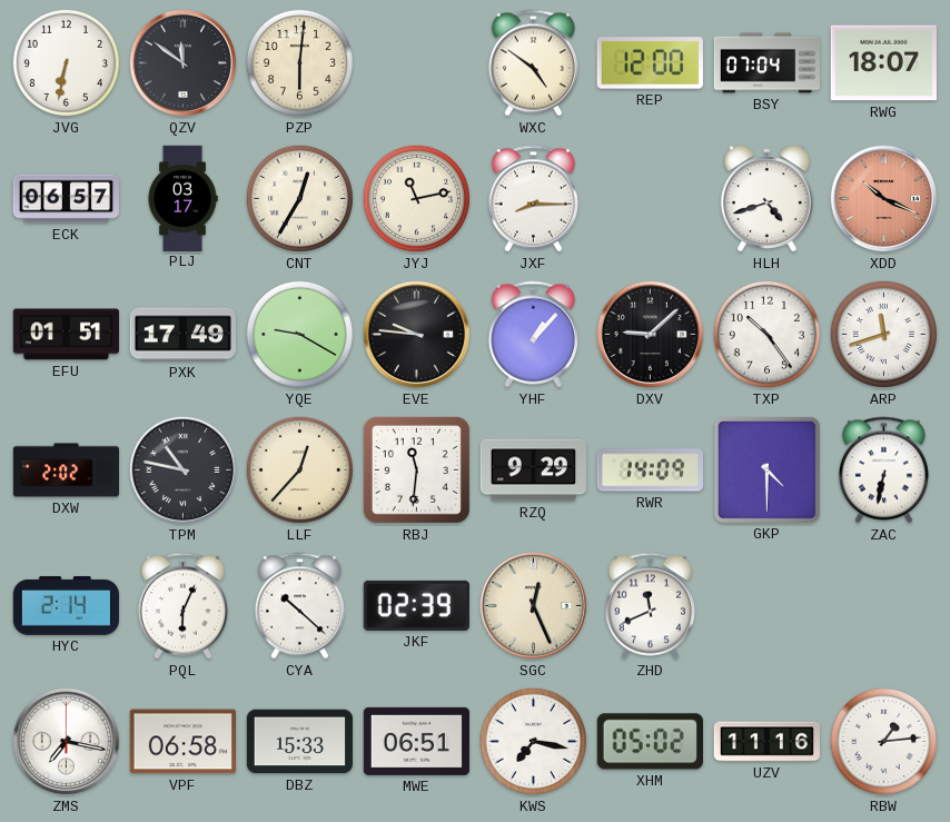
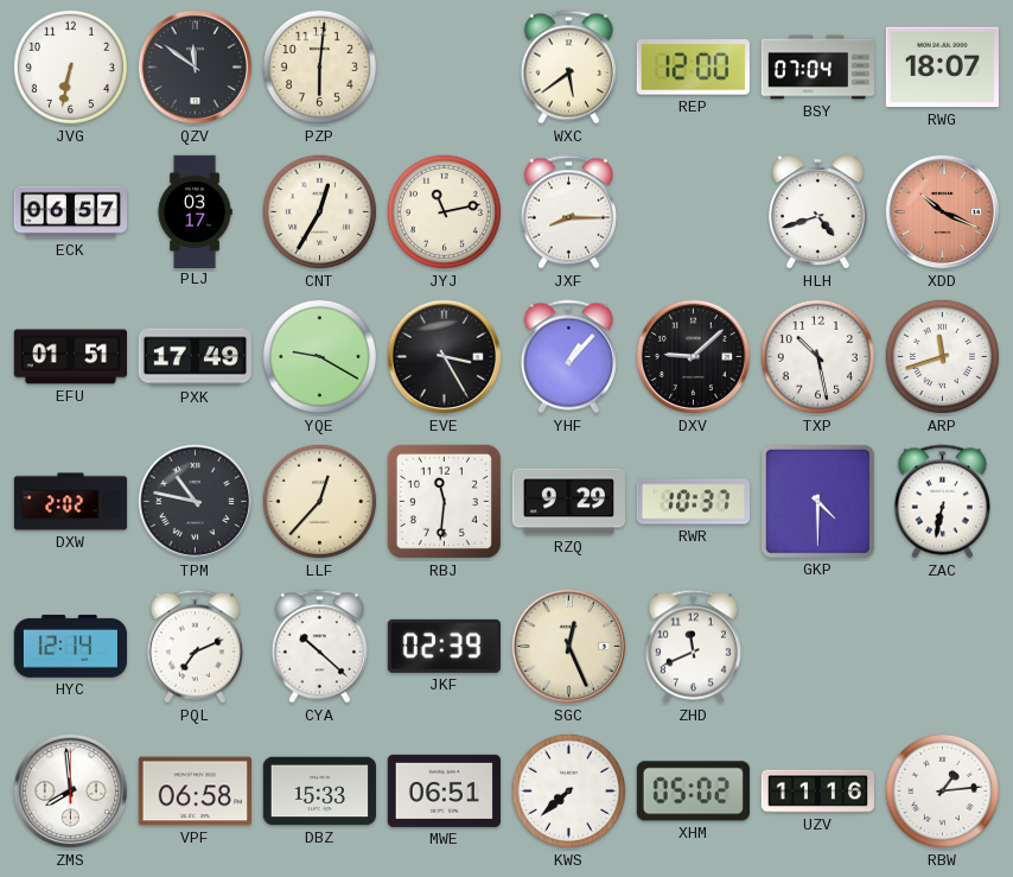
WXC: 4:51 -> 5:39 (568, 68)
EVE: 9:46 -> 3:25 (445, 357)
TXP: 10:24 -> 10:28 (817, 356)
RWR: 14:09 -> 10:37 (693, 502)
HYC: 2:14 -> 12:14 (70, 647)
PQL: 6:04 -> 7:11 (195, 647)
ZMS: 7:17 -> 7:59 (71, 792)
KWS: 7:17 -> 7:38 (568, 790)
